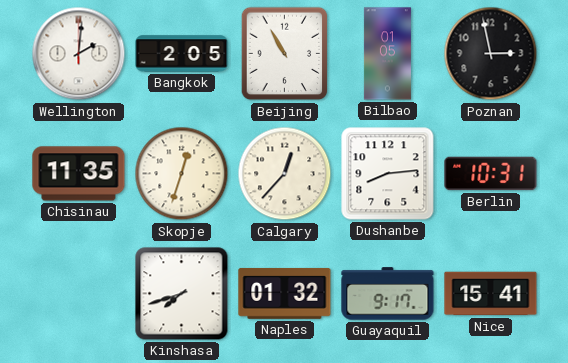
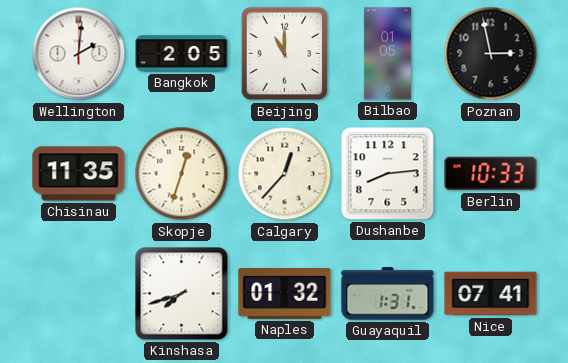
Beijing: 10:55 -> 11:00 (285, 54)
Berlin: 10:31 -> 10:33 (491, 174)
Guayaquil: 9:17 -> 1:31 (388, 294)
Nice: 15:41 -> 07:41 (491, 294)
